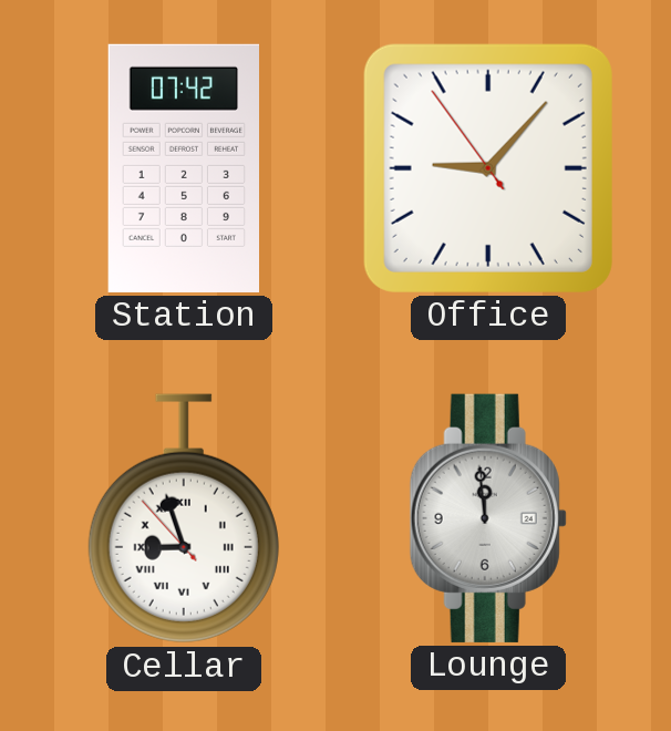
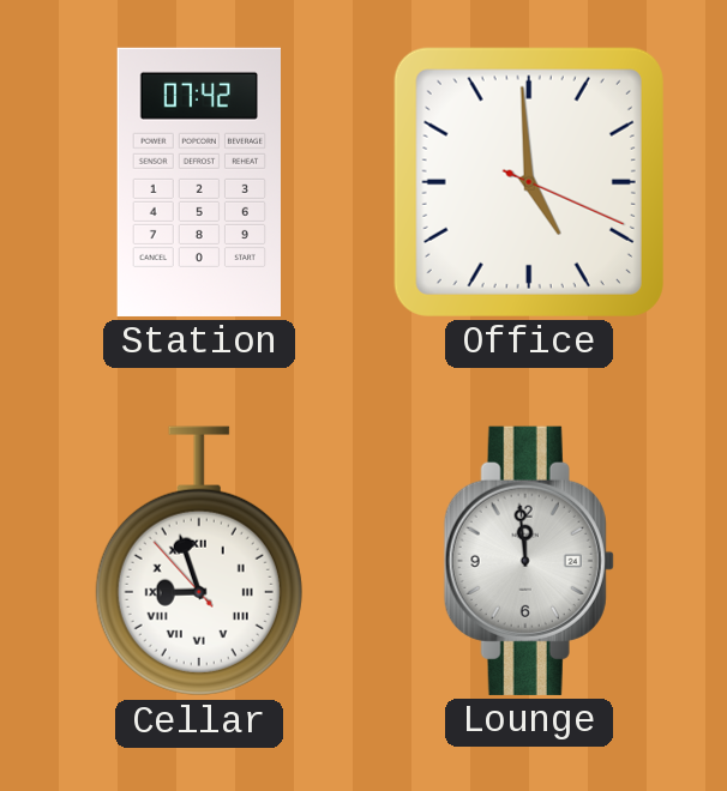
Office: 9:06 -> 4:59 (529, 182)
